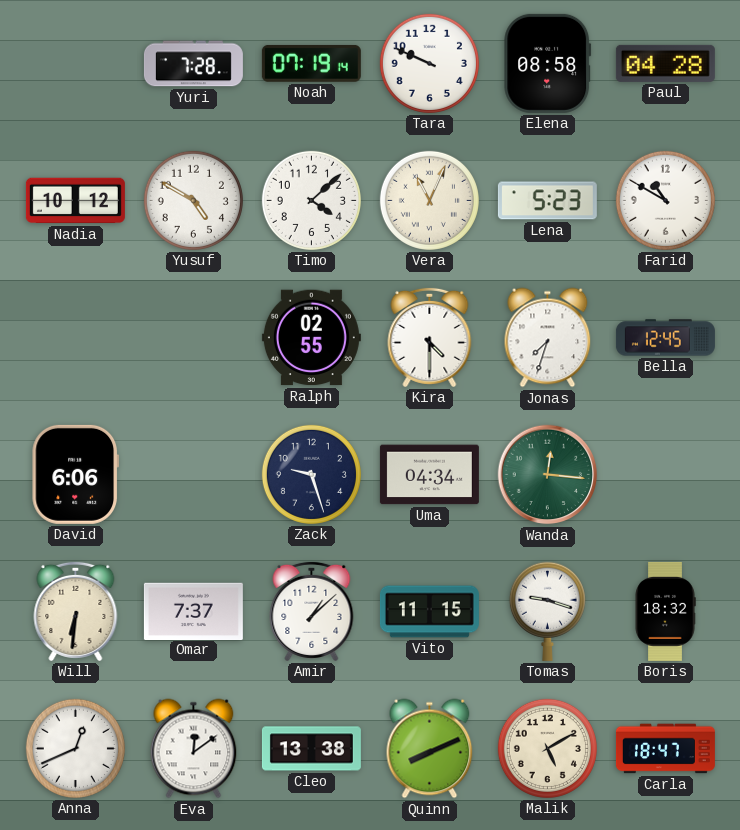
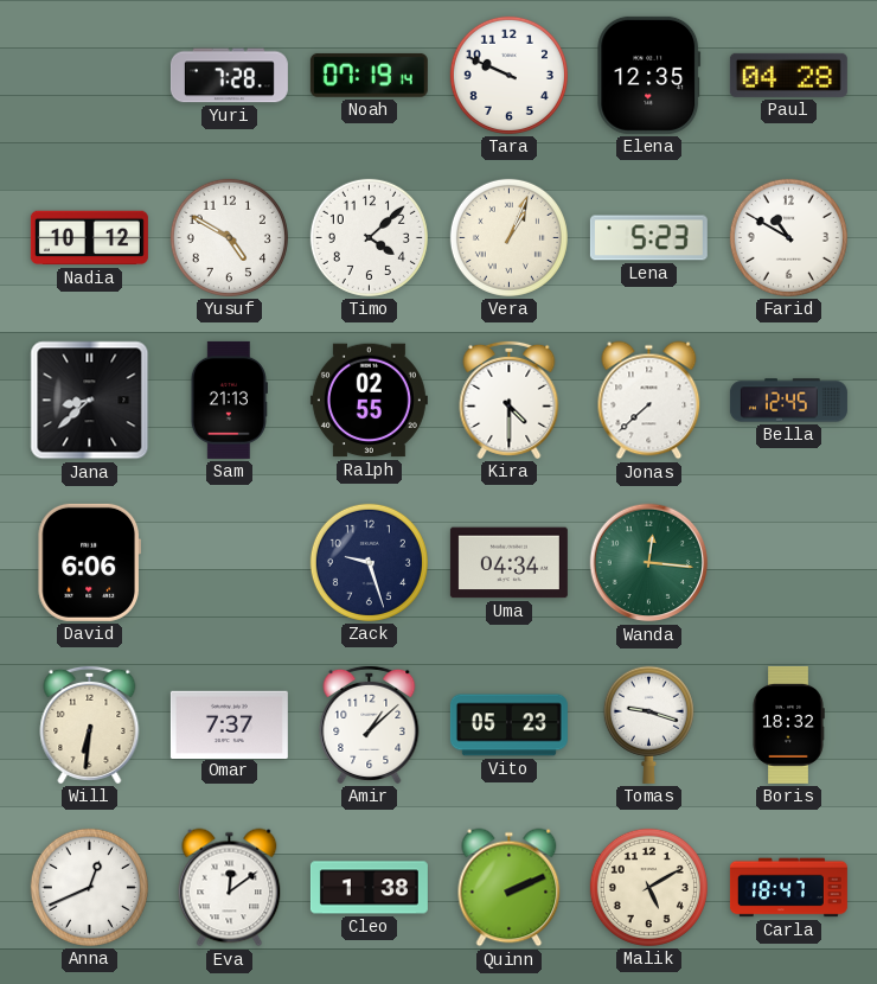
Elena: 08:58 -> 12:35 (649, 75)
Vera: 11:04 -> 1:04 (508, 237)
Jana: none -> 8:38 (90, 401)
Sam: none -> 21:13 (229, 400)
Jonas: 7:33 -> 7:38 (649, 401)
Vito: 11:15 -> 05:23 (508, 726)
Cleo: 13:38 -> 1:38 (369, 888)
Quinn: 8:11 -> 2:11 (510, 888)
